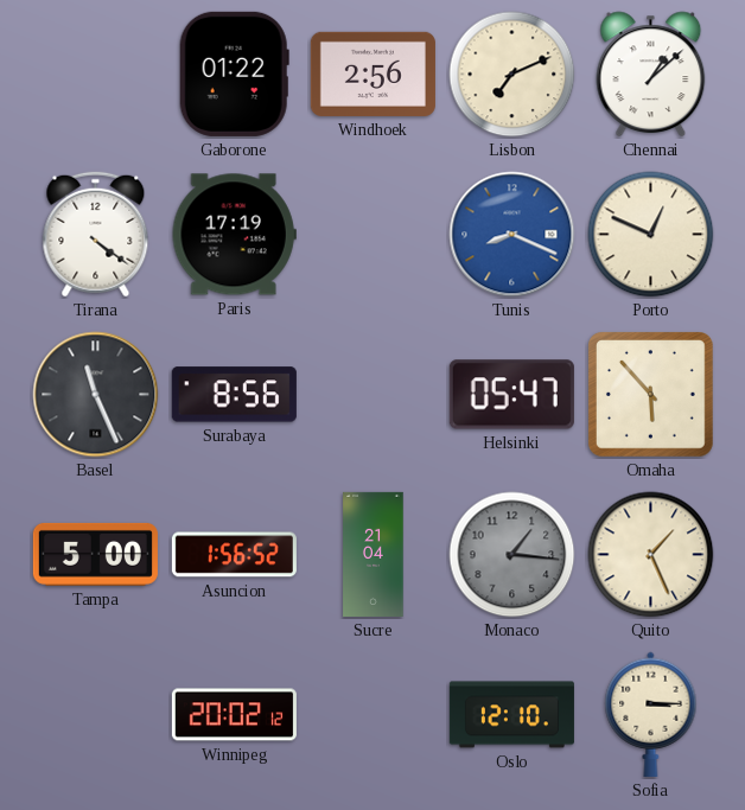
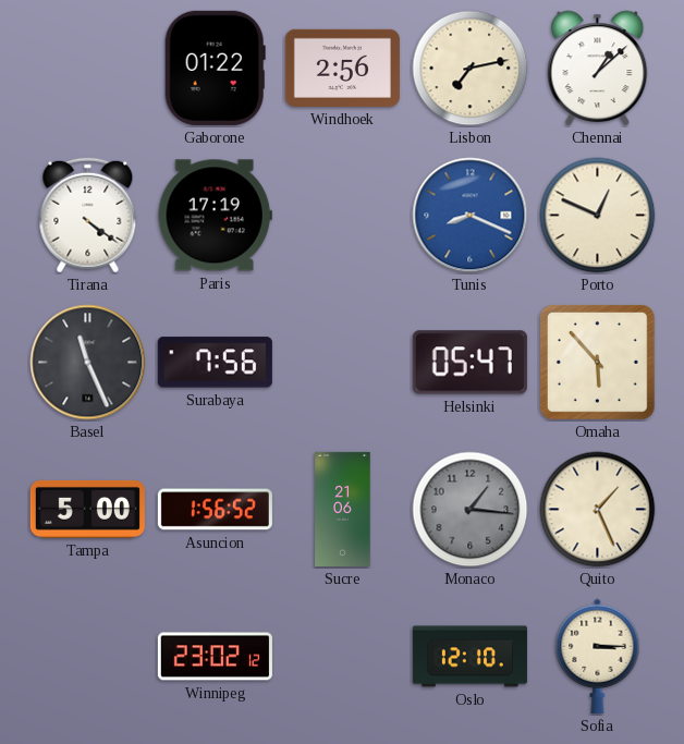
Lisbon: 7:11 -> 7:13 (471, 69)
Surabaya: 8:56 -> 7:56 (215, 363)
Sucre: 21:04 -> 21:06 (343, 509)
Winnipeg: 20:02 -> 23:02 (215, 657)
